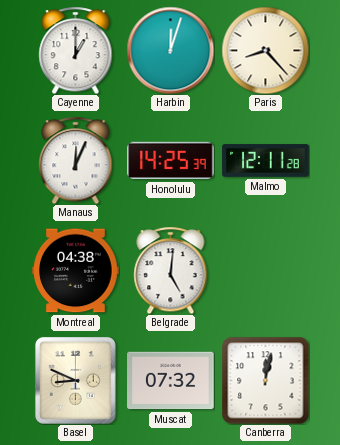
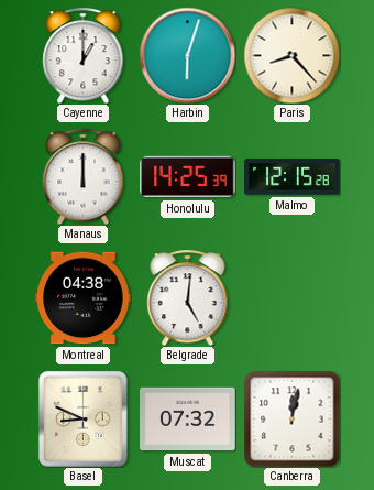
Harbin: 12:03 -> 6:03 (187, 55)
Manaus: 12:04 -> 12:00 (84, 176)
Malmo: 12:11 -> 12:15 (293, 177)
